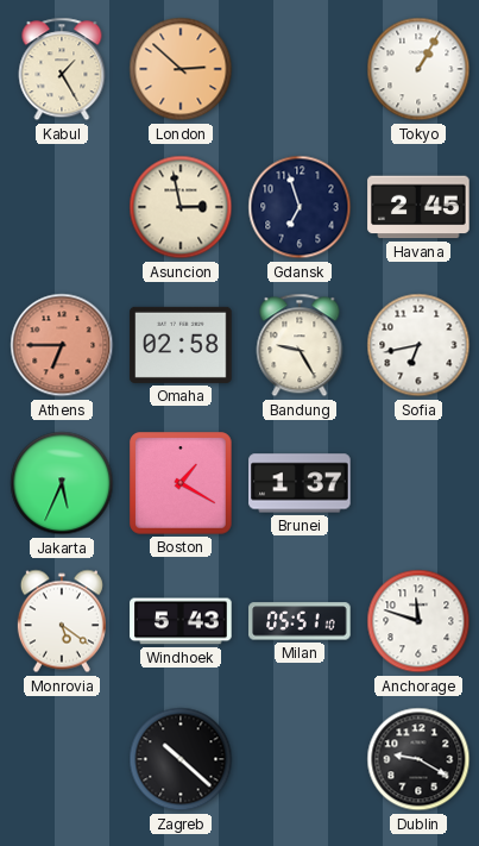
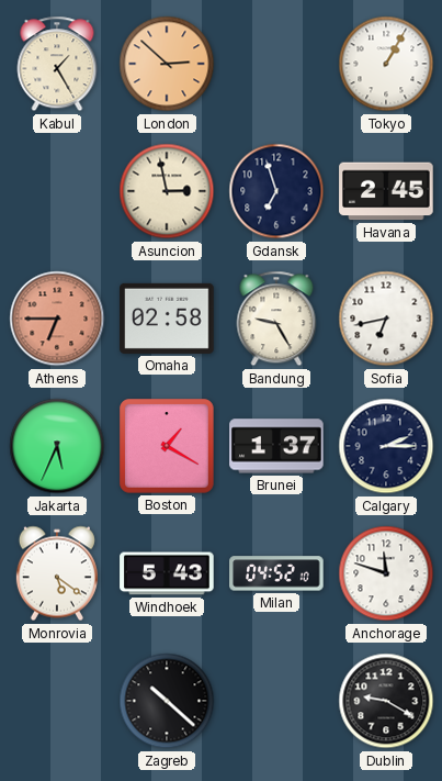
Calgary: none -> 2:15 (386, 446)
Milan: 05:51 -> 04:52 (276, 573)
